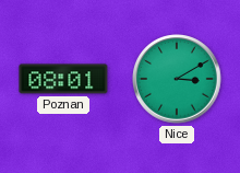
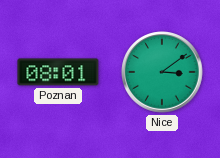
Nice: 3:10 -> 3:09 (162, 72)
